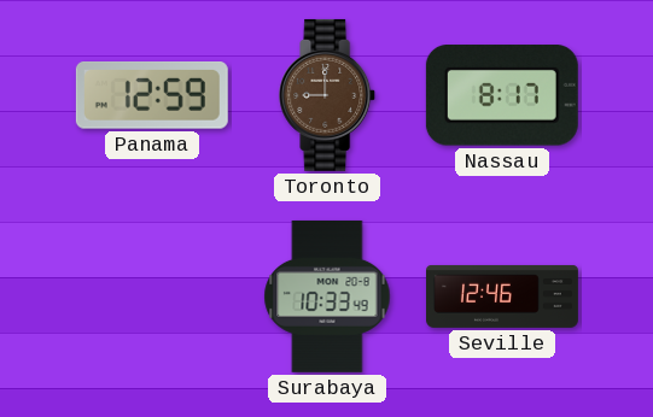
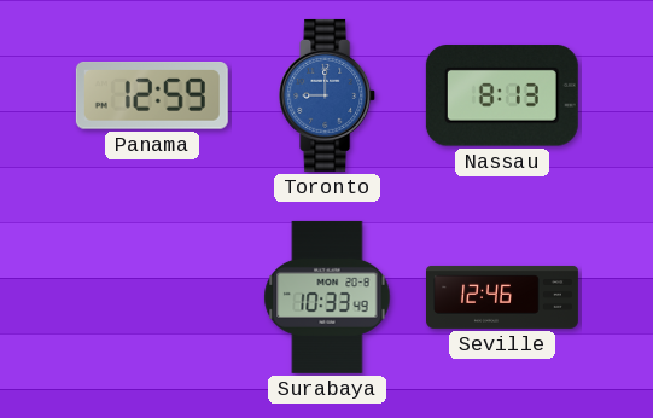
Toronto dial: brown -> blue (328, 95)
Nassau: 8:17 -> 8:13 (502, 95)
